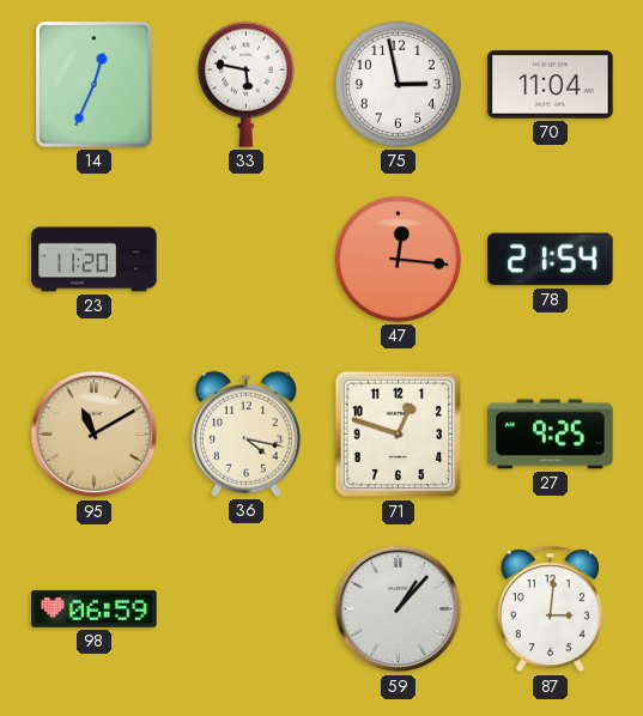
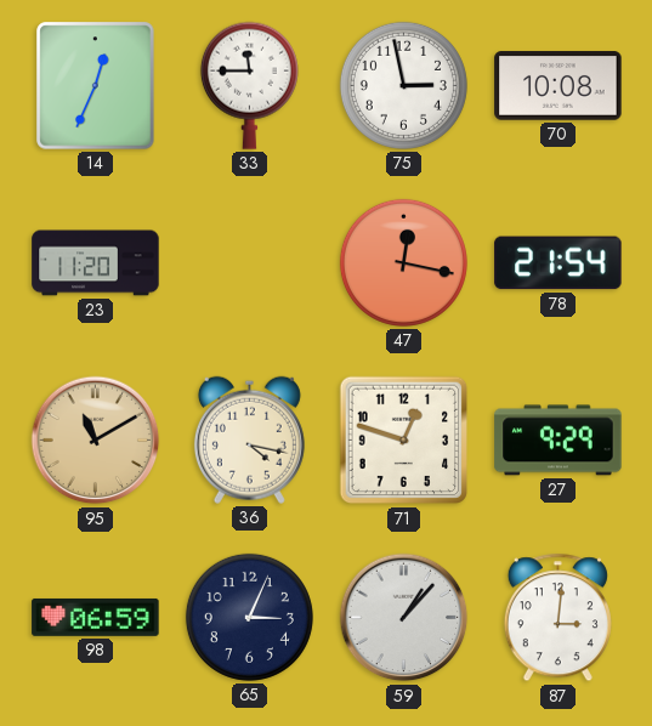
33: 5:47 -> 11:45 (249, 85)
70: 11:04 -> 10:08 (559, 86)
47: 12:16 -> 12:17 (403, 262)
27: 9:25 -> 9:29 (559, 441)
65: none -> 3:04 (249, 617)
